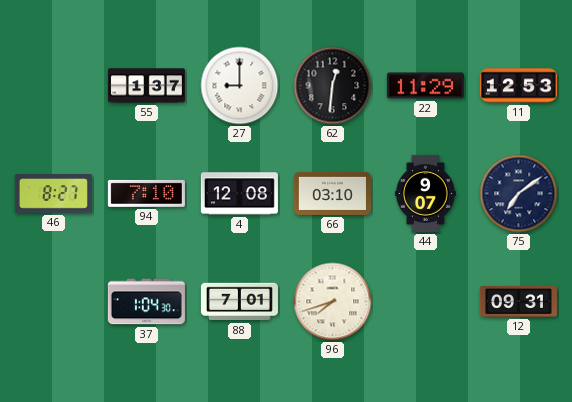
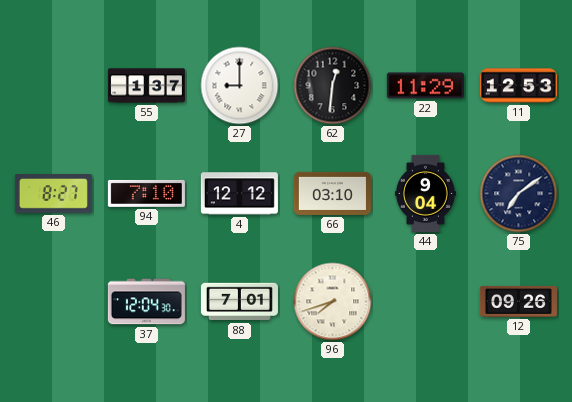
4: 12:08 -> 12:12 (239, 194)
44: 9:07 -> 9:04 (425, 193)
37: 1:04 -> 12:04 (146, 302)
12: 09:31 -> 09:26 (518, 301)
